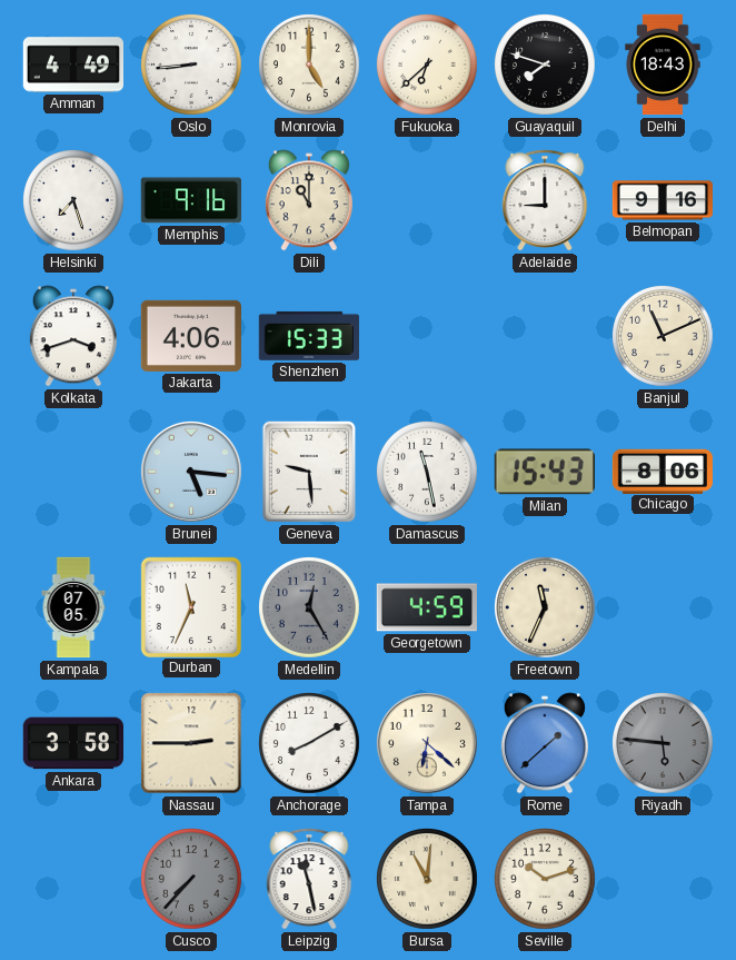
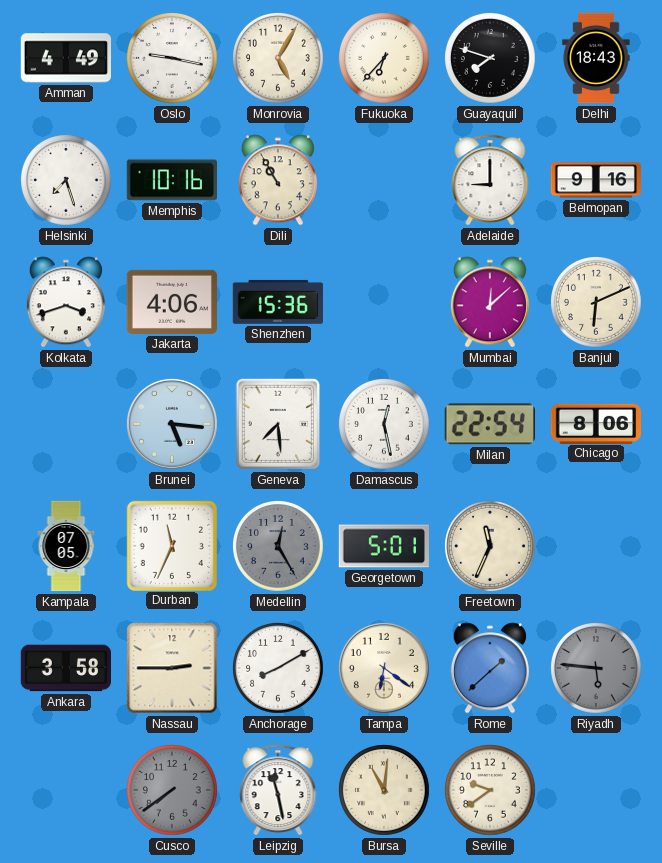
Oslo: 8:44 -> 9:17 (173, 59)
Monrovia: 5:00 -> 5:05 (279, 59)
Fukuoka: 6:38 -> 6:37 (385, 59)
Memphis: 9:16 -> 10:16 (171, 180)
Dili: 11:00 -> 10:55 (278, 180)
Shenzhen: 15:33 -> 15:36 (278, 302)
Mumbai: none -> 12:08 (490, 302)
Banjul: 11:11 -> 6:11 (597, 303)
Geneva: 9:29 -> 7:29 (277, 424)
Damascus: 11:28 -> 12:28 (385, 425)
Milan: 15:43 -> 22:54 (490, 424)
Georgetown: 4:59 -> 5:01 (383, 546)
Tampa: 6:22 -> 6:21 (384, 668)
Cusco: 7:37 -> 7:39 (173, 791)
Seville: 10:12 -> 9:39 (491, 791)
